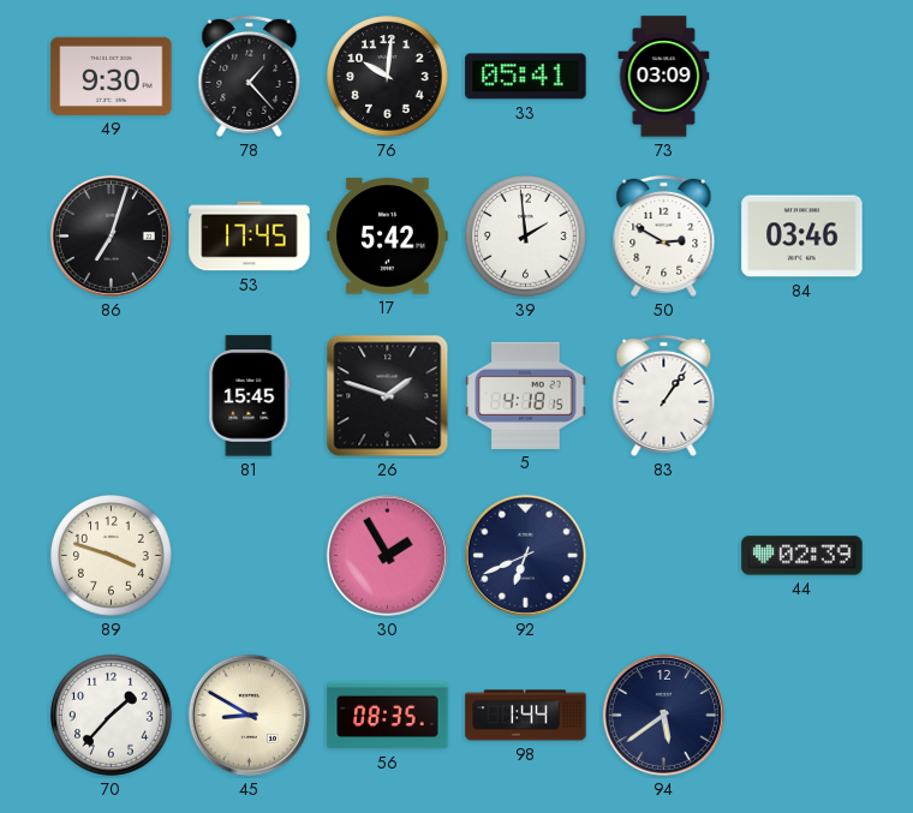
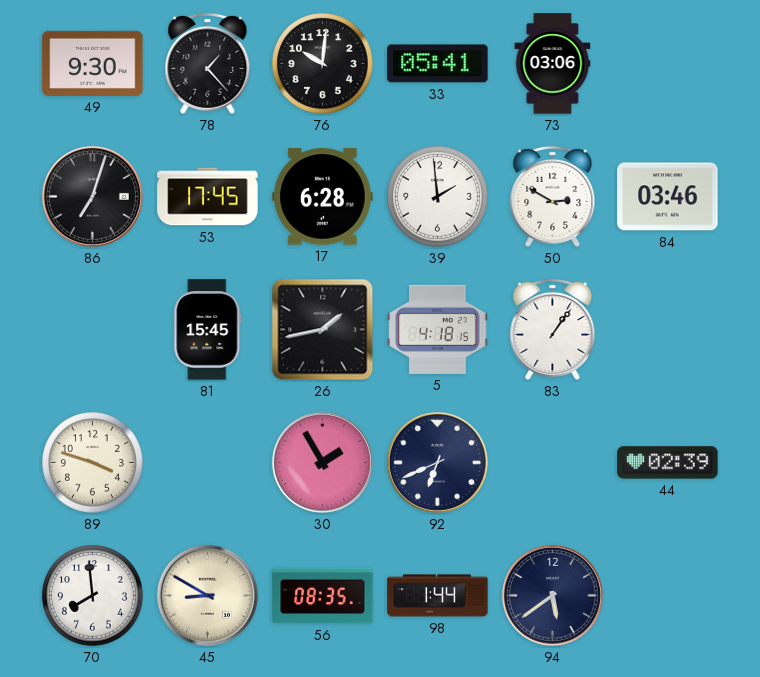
73: 03:09 -> 03:06 (553, 64)
17: 5:42 -> 6:28 (323, 197)
26: 1:48 -> 1:43 (323, 330)
70: 1:37 -> 7:59 (93, 596)
